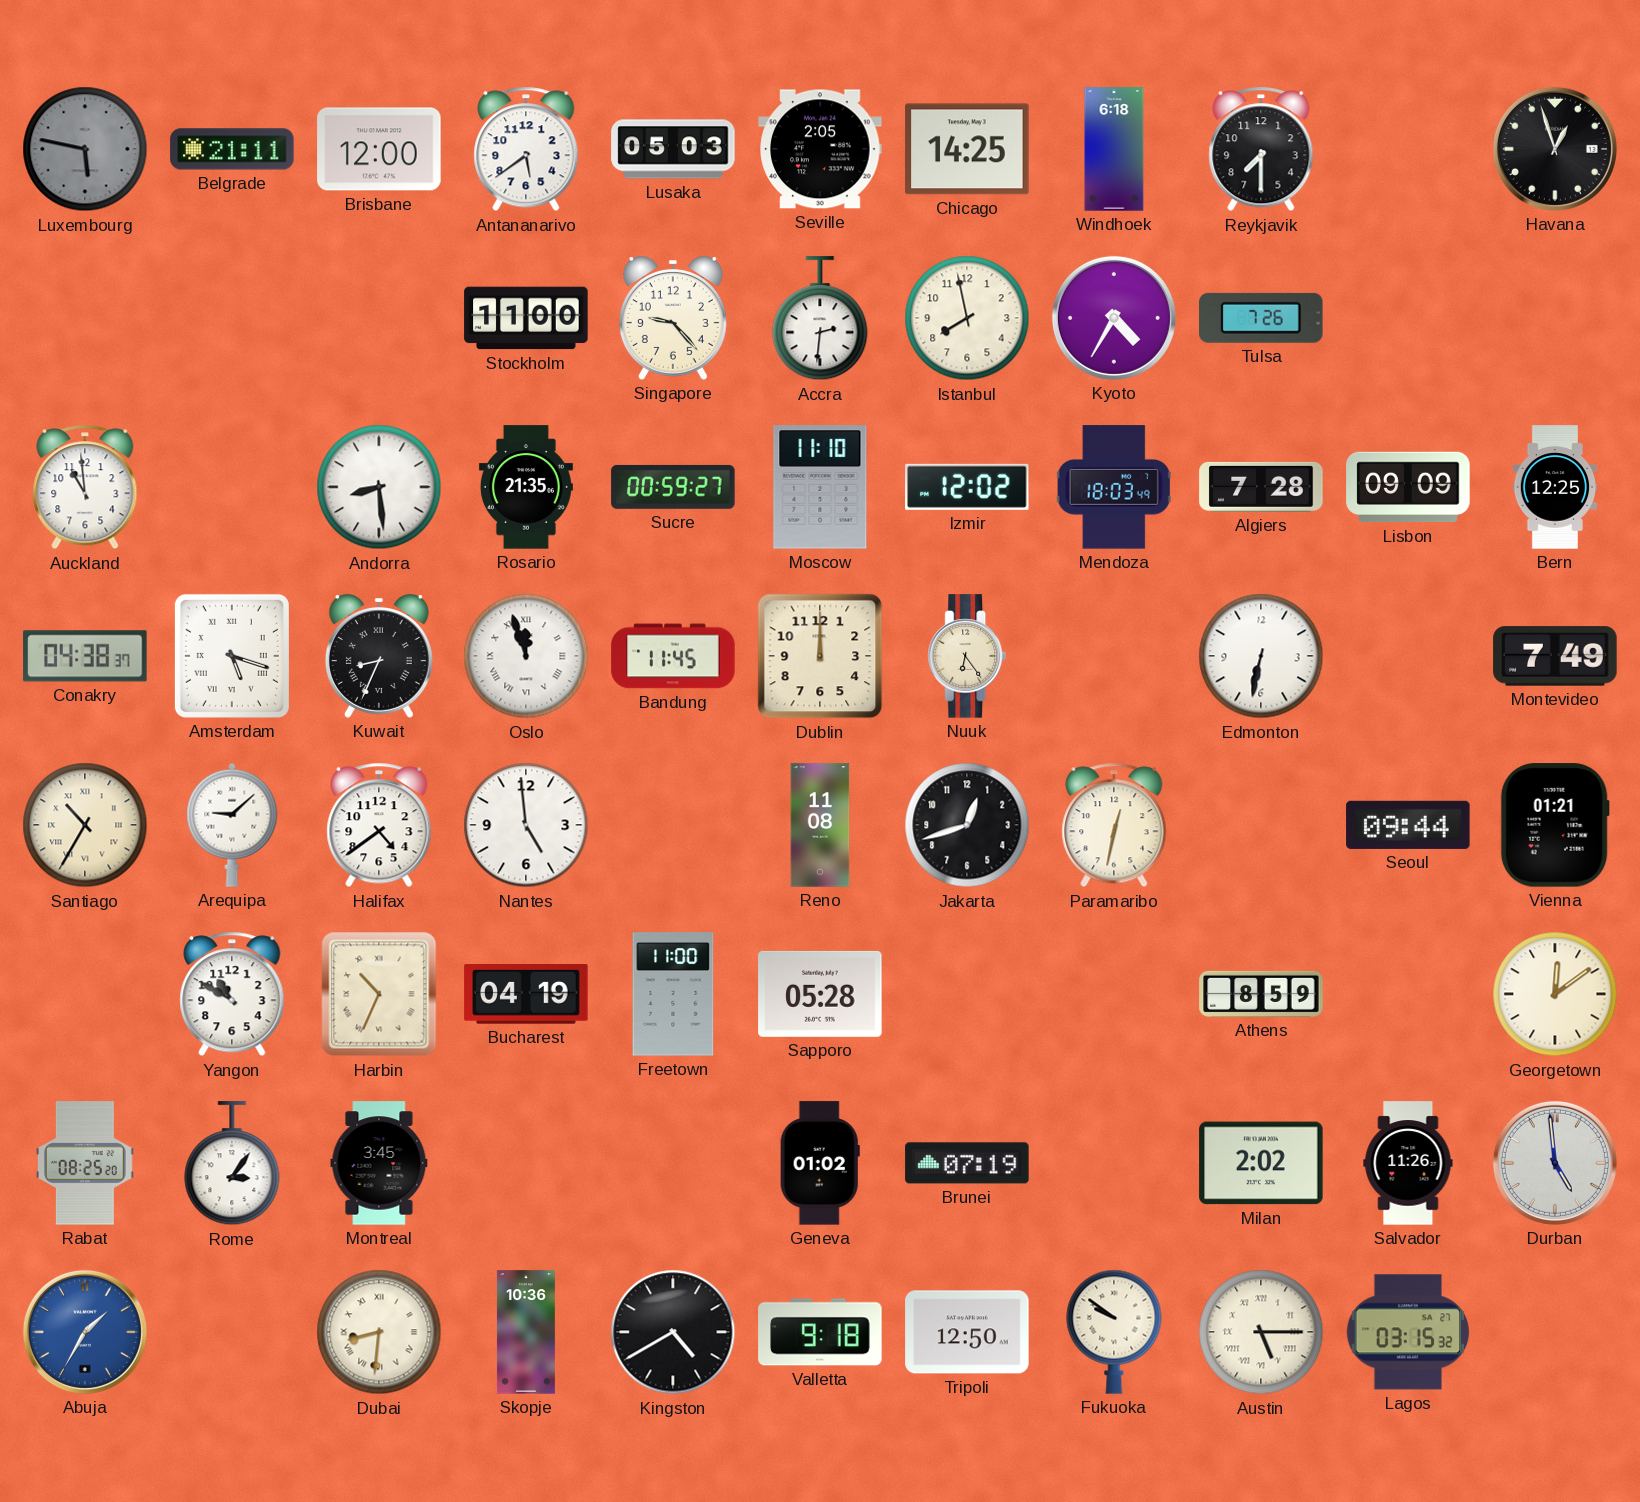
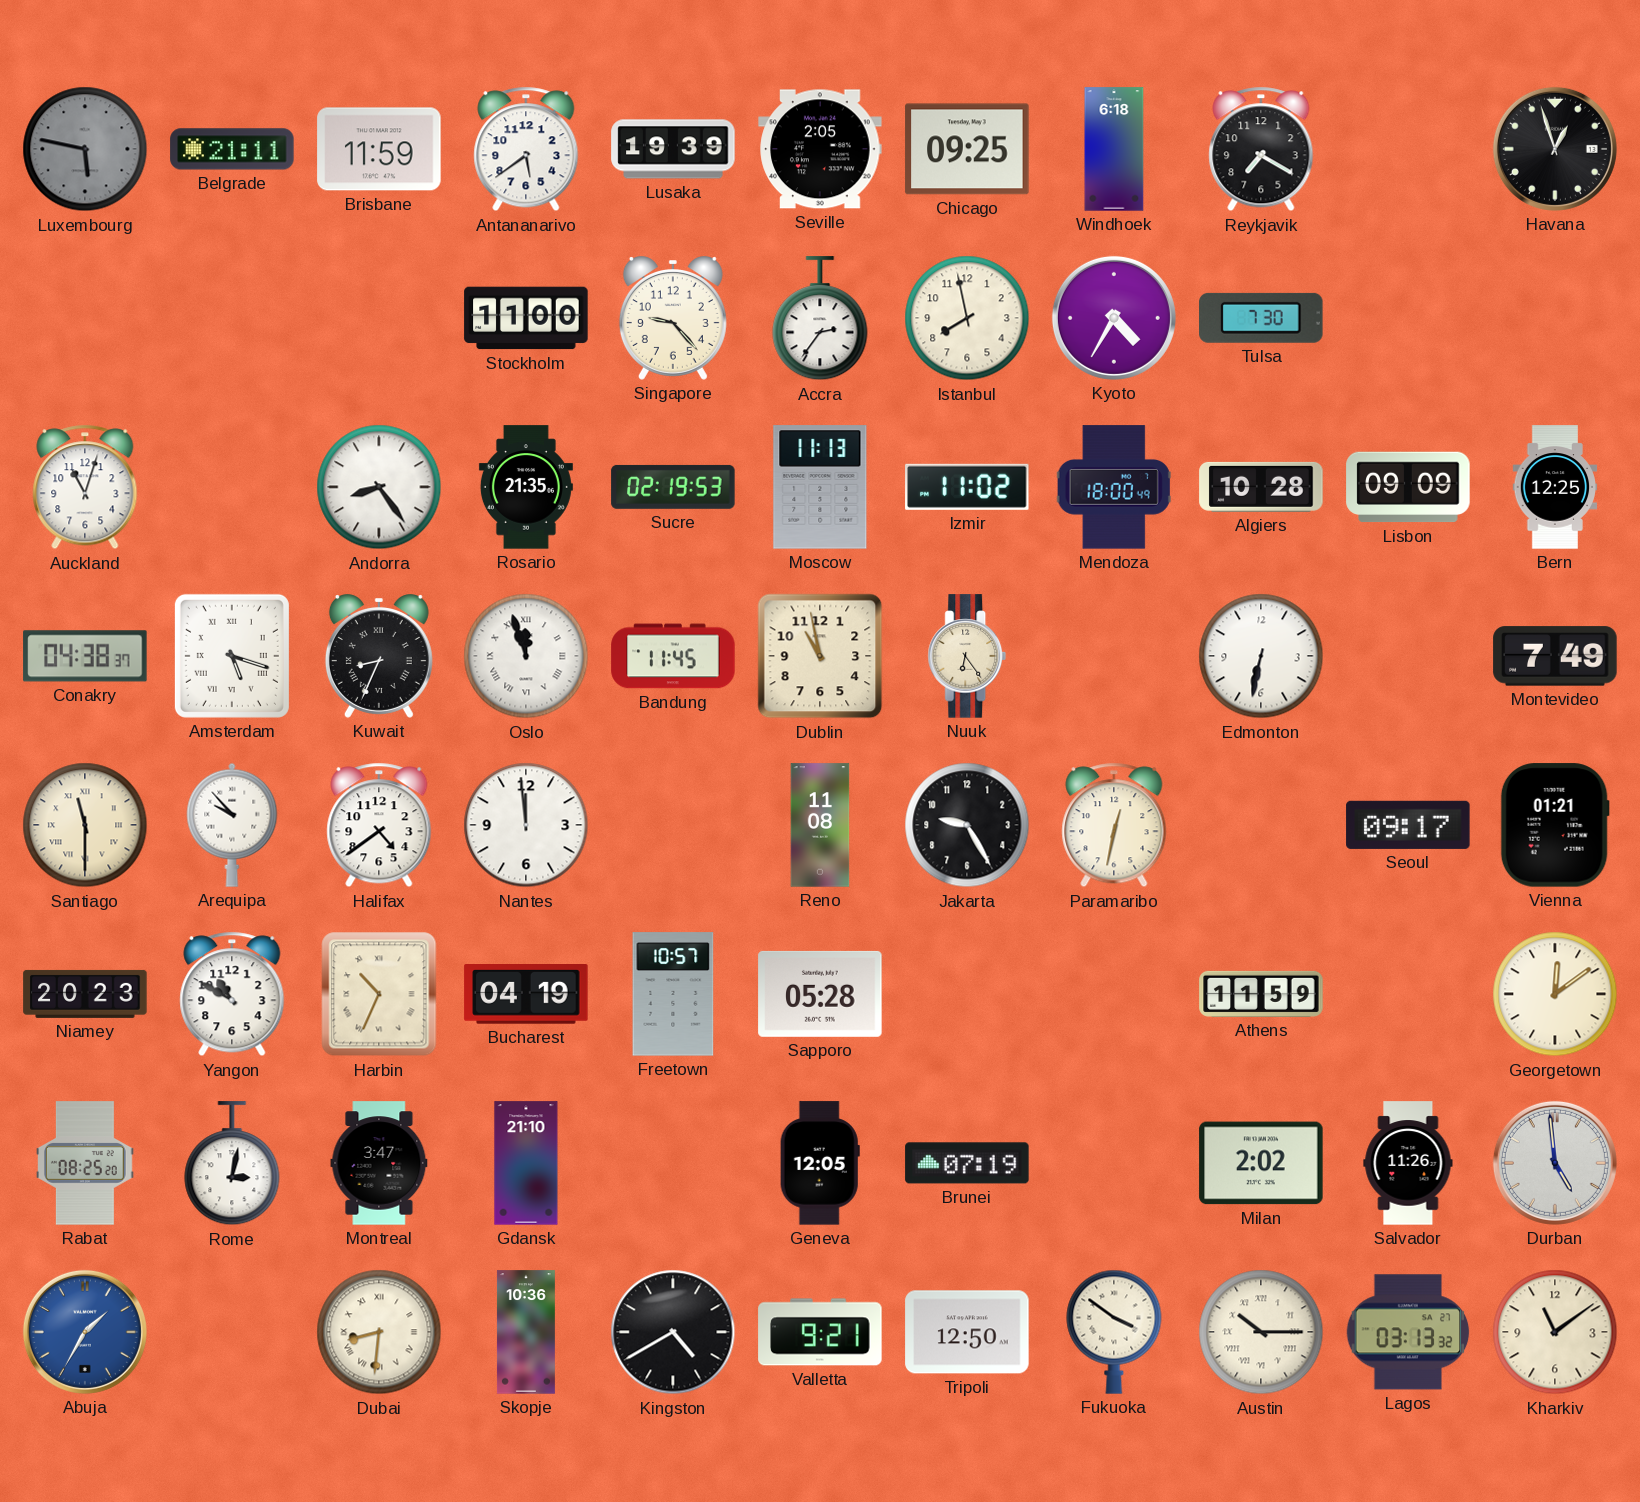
Brisbane: 12:00 -> 11:59 (379, 149)
Lusaka: 05:03 -> 19:39 (673, 149)
Chicago: 14:25 -> 09:25 (967, 149)
Reykjavik: 7:30 -> 7:20 (1261, 149)
Accra: 2:31 -> 2:36 (820, 319)
Tulsa: 7:26 -> 7:30 (1261, 318)
Auckland: 10:59 -> 11:03 (85, 487)
Andorra: 8:29 -> 8:24 (379, 487)
Sucre: 00:59 -> 02:19 (673, 487)
Moscow: 11:10 -> 11:13 (820, 487)
Izmir: 12:02 -> 11:02 (967, 487)
Mendoza: 18:03 -> 18:00 (1114, 487)
Algiers: 7:28 -> 10:28 (1261, 487)
Dublin: 12:00 -> 10:58 (820, 656)
Santiago: 10:35 -> 11:30 (85, 825)
Arequipa: 9:08 -> 9:53 (232, 825)
Nantes: 4:59 -> 11:59 (526, 825)
Jakarta: 12:42 -> 9:25 (967, 825)
Seoul: 09:44 -> 09:17 (1408, 825)
Niamey: none -> 20:23 (85, 994)
Freetown: 11:00 -> 10:57 (673, 994)
Athens: 8:59 -> 11:59 (1261, 994)
Rome: 3:06 -> 3:02 (232, 1164)
Montreal: 3:45 -> 3:47 (379, 1163)
Gdansk: none -> 21:10 (526, 1163)
Geneva: 01:02 -> 12:05 (820, 1163)
Valletta: 9:18 -> 9:21 (820, 1332)
Fukuoka: 9:51 -> 3:51 (1114, 1332)
Austin: 5:15 -> 10:15 (1261, 1332)
Lagos: 03:15 -> 03:13 (1408, 1332)
Kharkiv: none -> 11:09 (1555, 1332)
